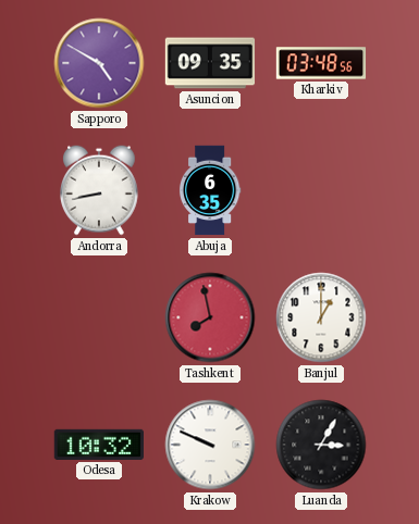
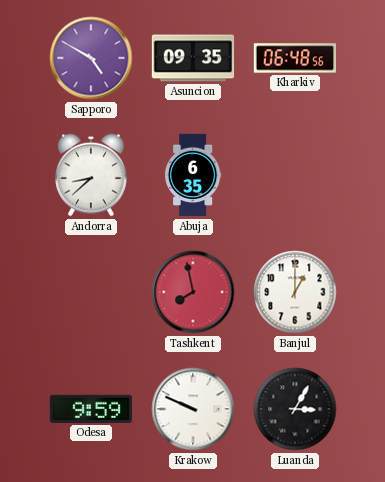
Kharkiv: 03:48 -> 06:48 (295, 58)
Andorra: 8:43 -> 8:38 (92, 175)
Odesa: 10:32 -> 9:59 (90, 409)
